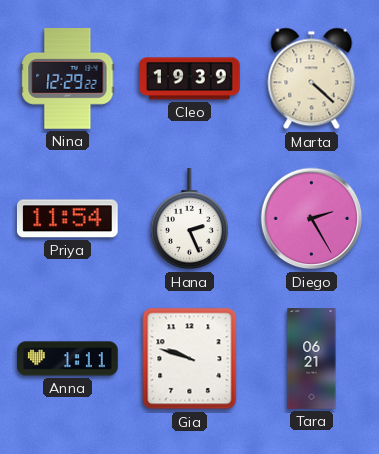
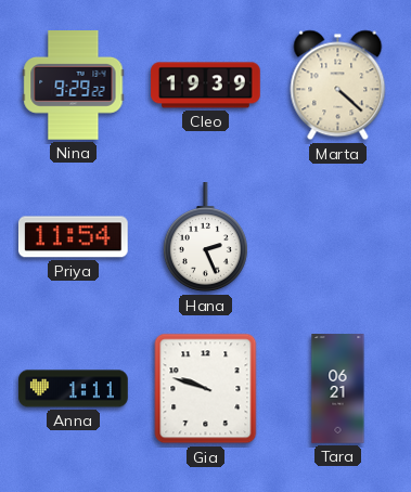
Nina: 12:29 -> 9:29 (74, 86)
Diego: 2:25 -> none (312, 219)
